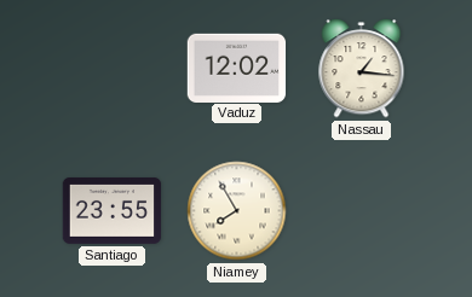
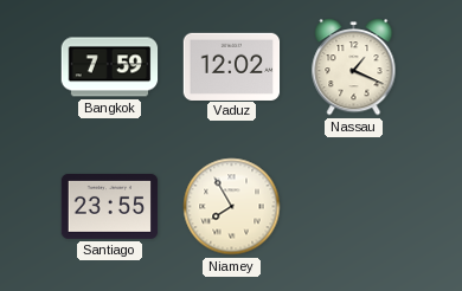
Bangkok: none -> 7:59 (110, 67)
Nassau: 1:16 -> 1:19 (354, 67)
